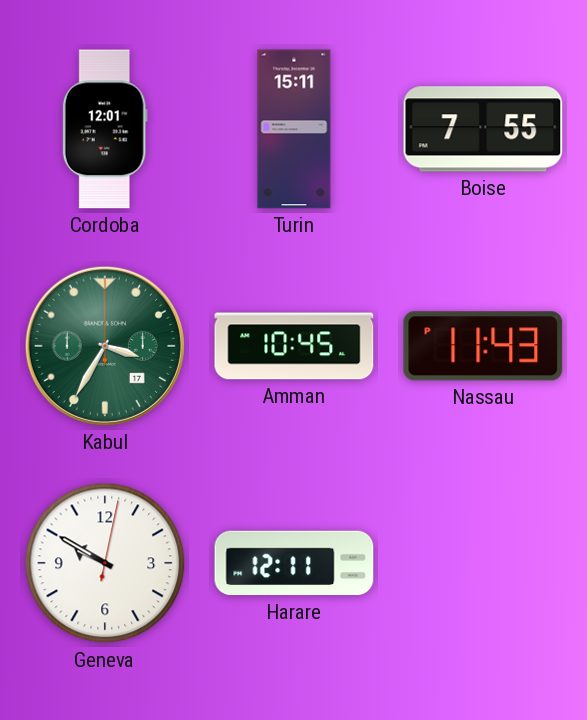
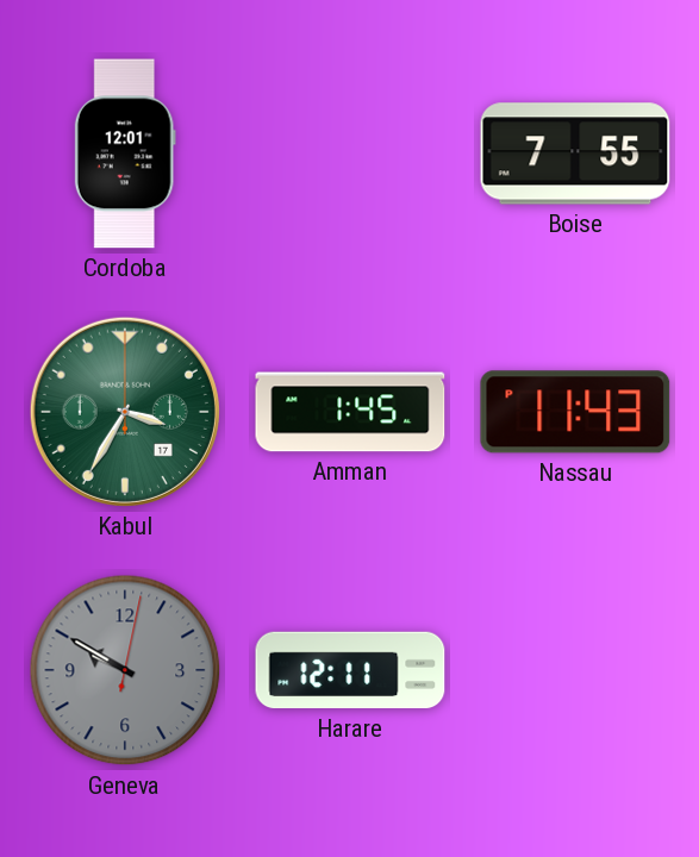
Turin: 15:11 -> none (294, 129)
Amman: 10:45 -> 1:45 (350, 412)
Geneva dial: white -> grey (125, 670)
